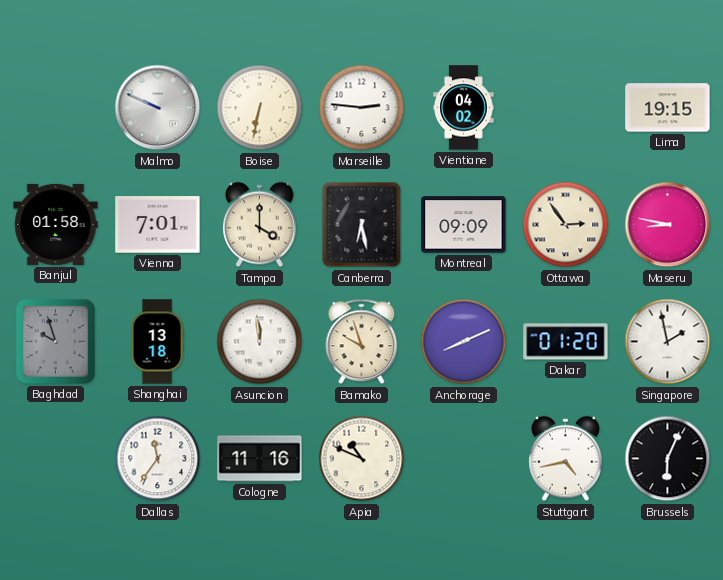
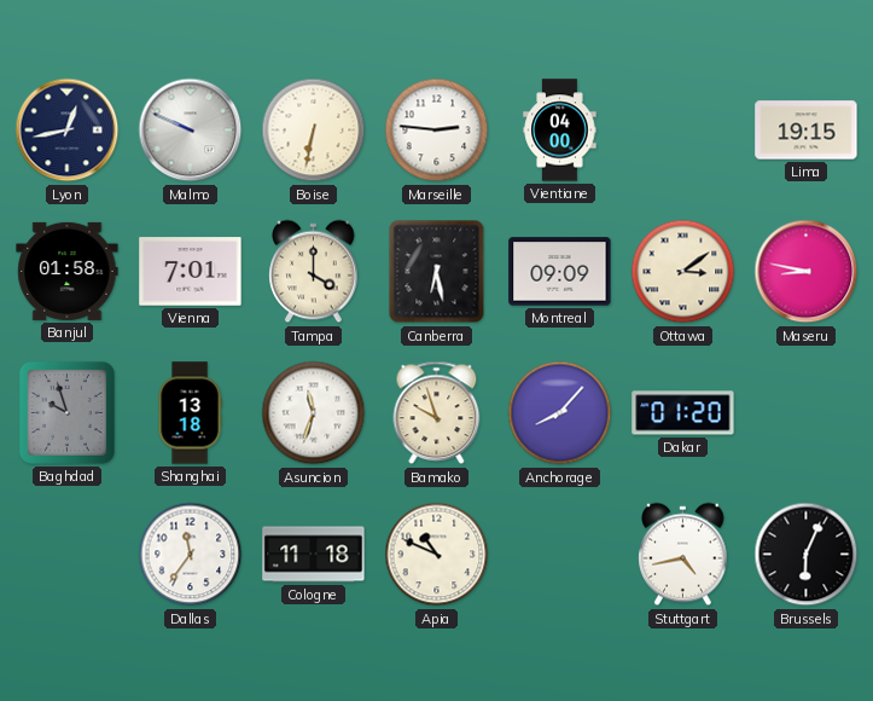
Lyon: none -> 12:43 (68, 131)
Vientiane: 04:02 -> 04:00 (560, 131)
Ottawa: 2:54 -> 3:09 (683, 272)
Asuncion: 11:59 -> 11:33 (314, 413)
Anchorage: 8:11 -> 8:07 (560, 413)
Singapore: 1:58 -> none (668, 342)
Cologne: 11:16 -> 11:18 (314, 555)
